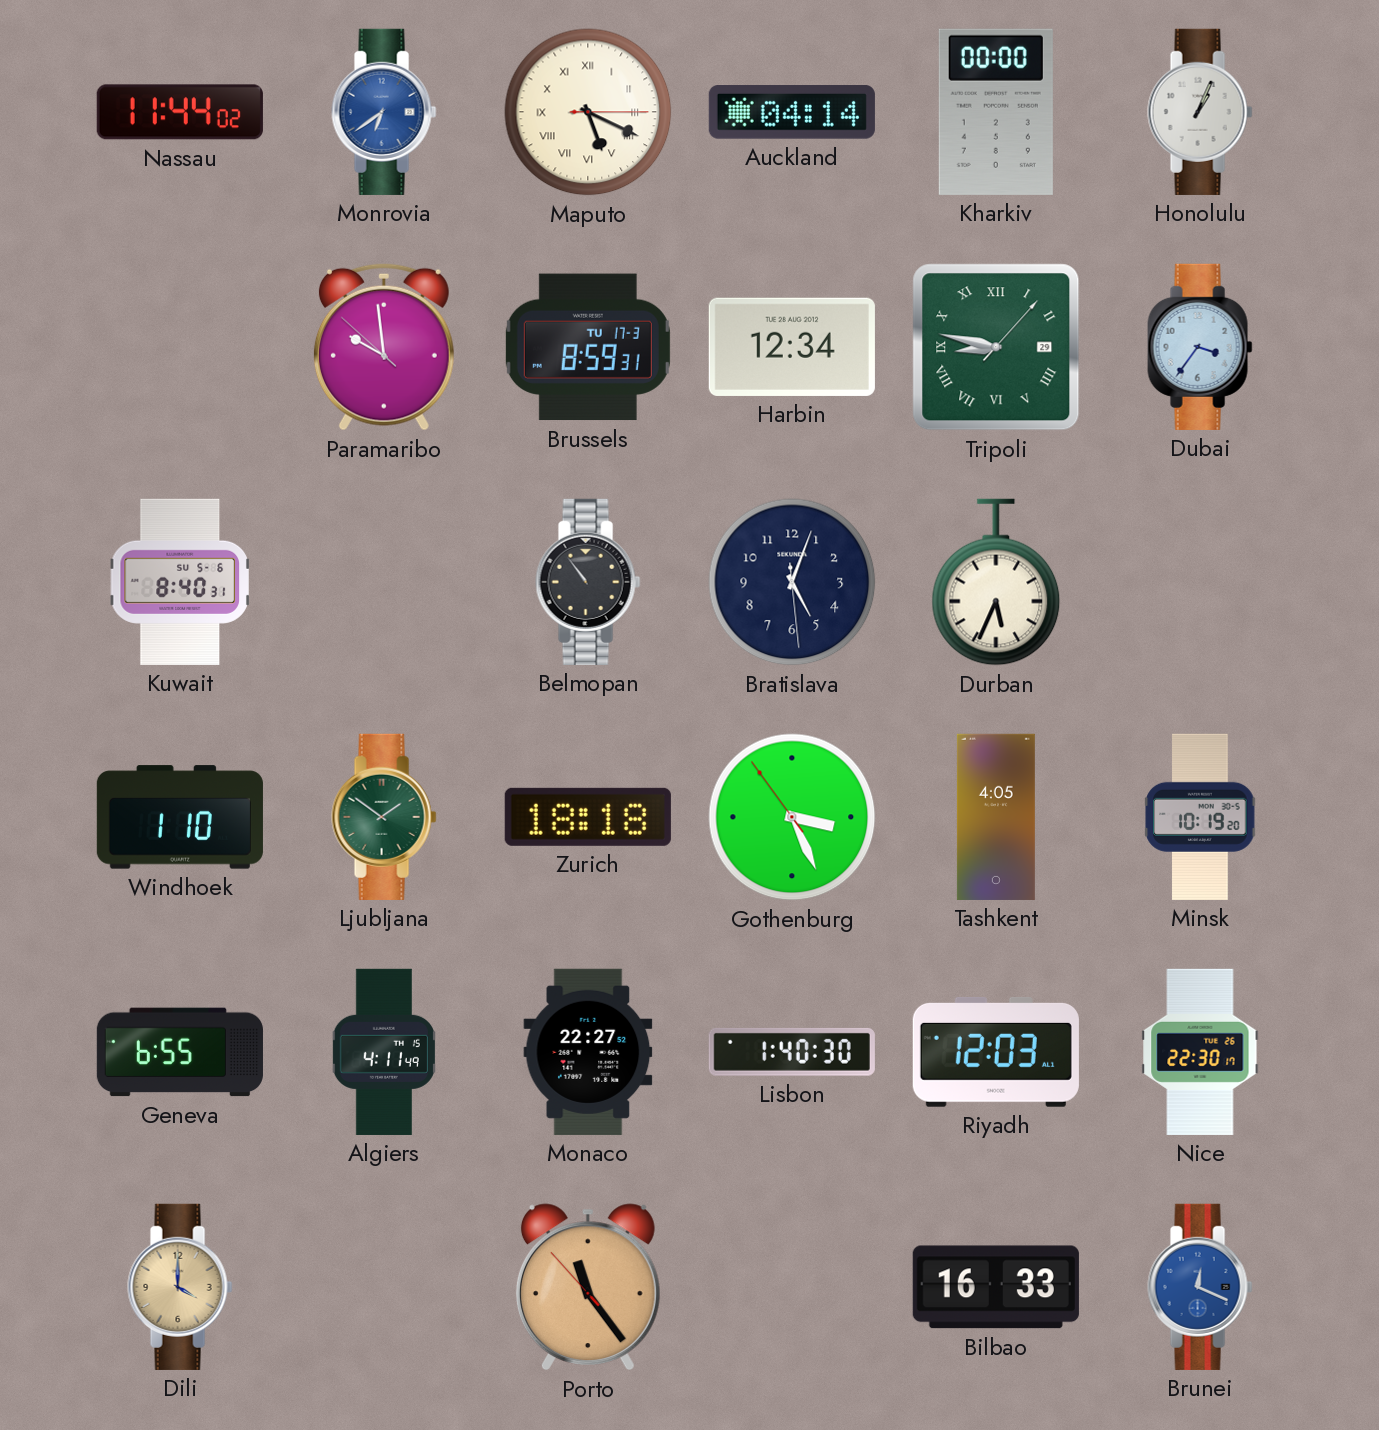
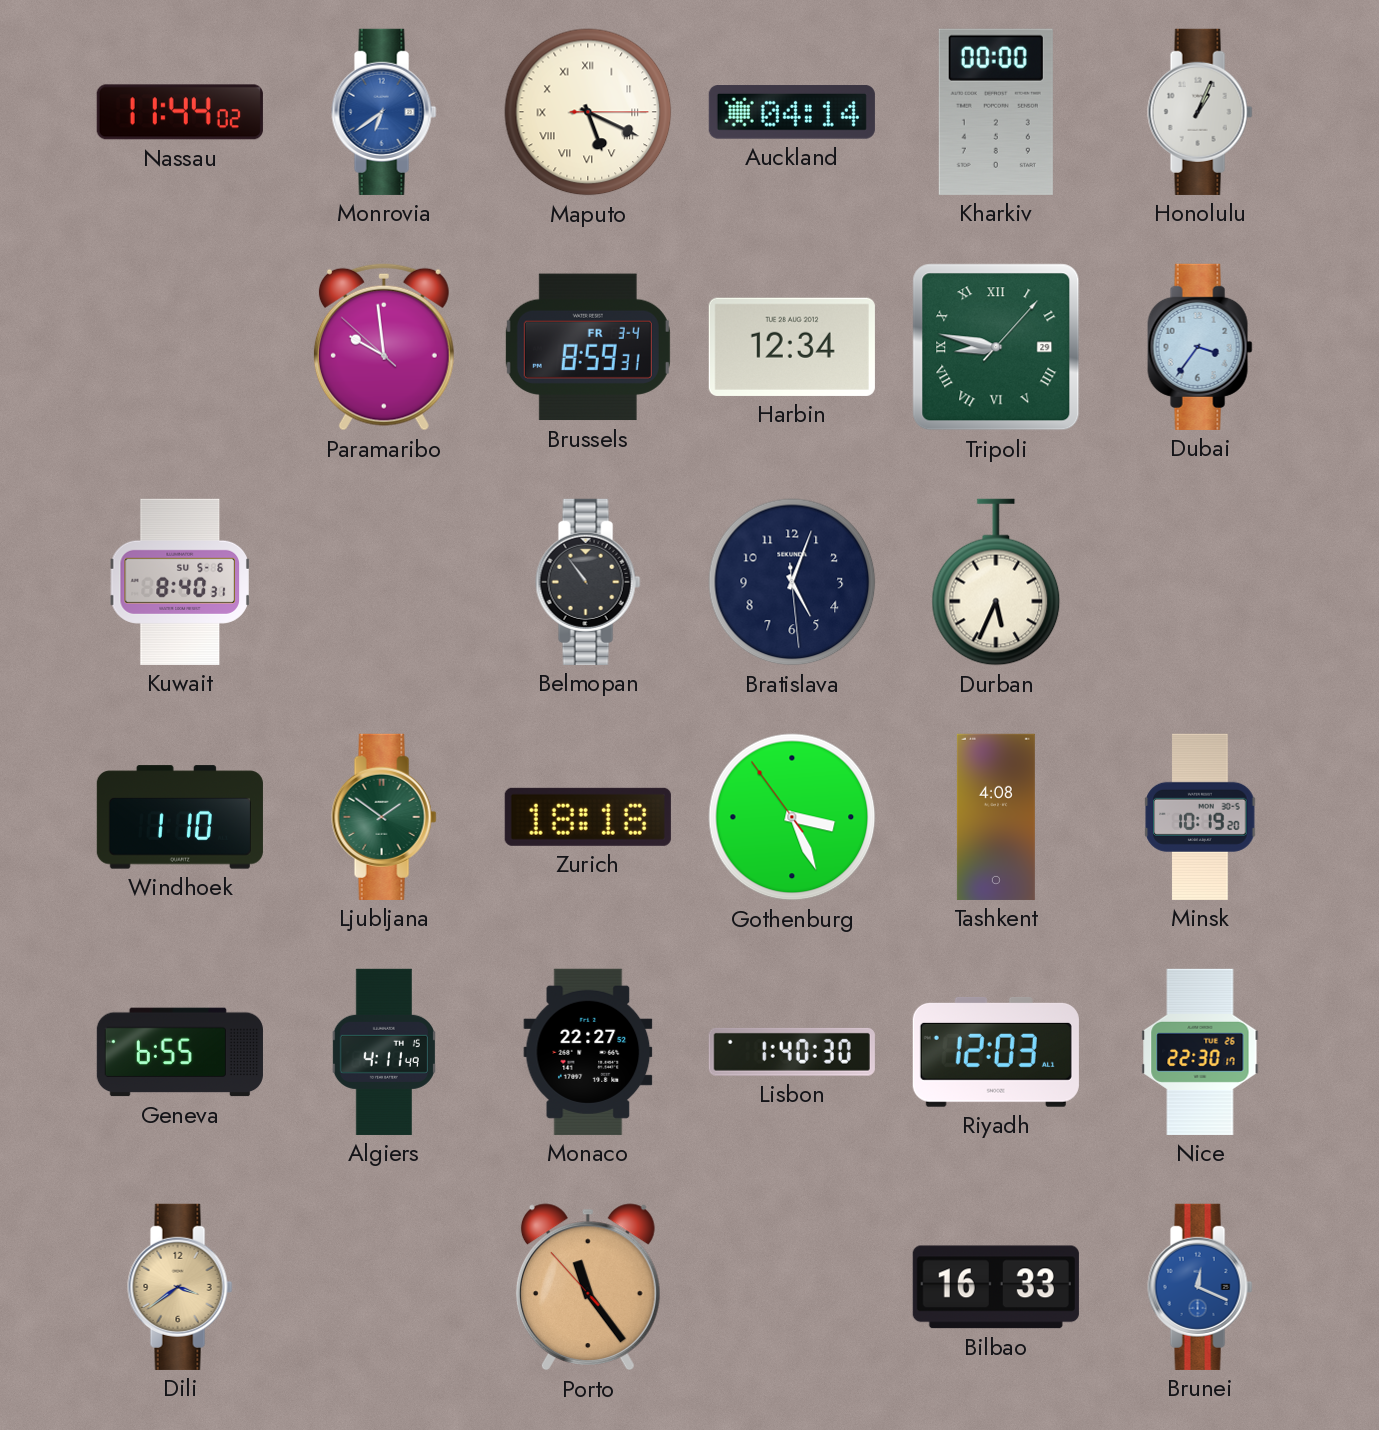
Brussels date: TU 17-3 -> FR 3-4 (588, 347)
Tashkent: 4:05 -> 4:08 (996, 817)
Dili: 4:00 -> 3:39 (180, 1287)
